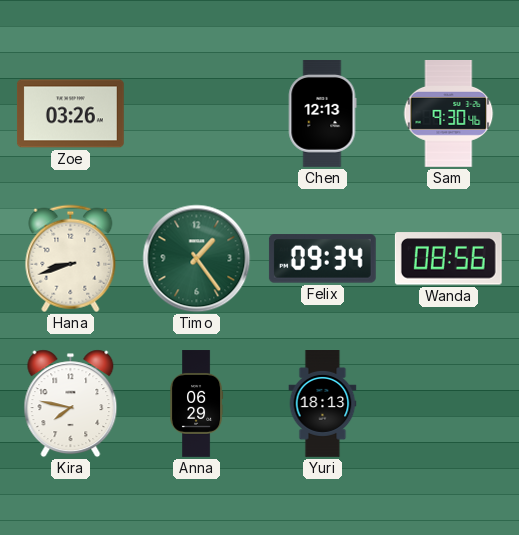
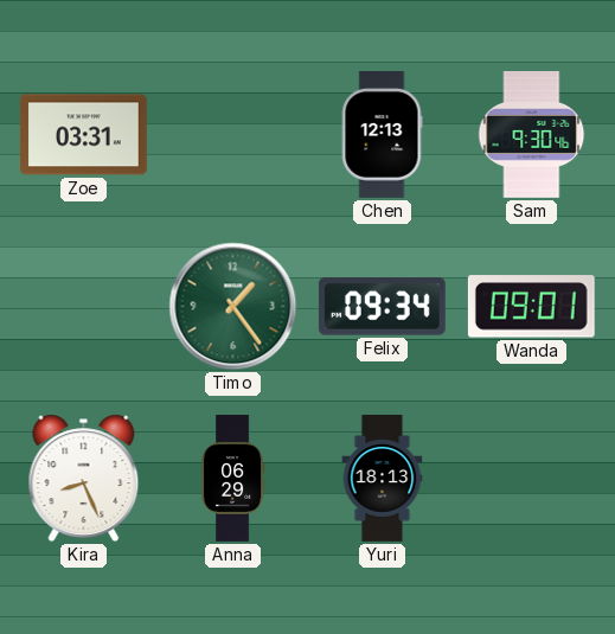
Zoe: 03:26 -> 03:31 (83, 135)
Hana: 8:42 -> none (71, 259)
Wanda: 08:56 -> 09:01 (531, 307)
Kira: 7:47 -> 8:26 (84, 479)
